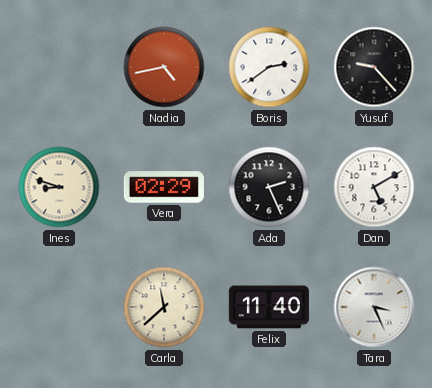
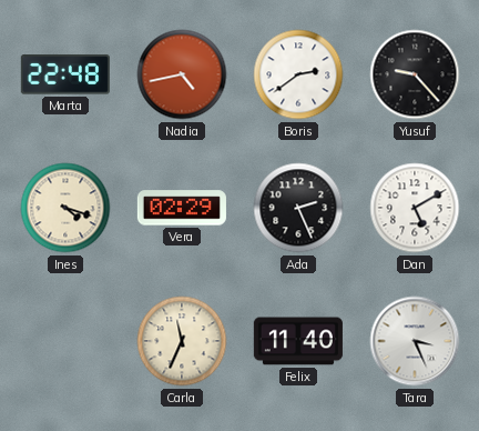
Marta: none -> 22:48 (65, 74)
Ines: 8:48 -> 4:18 (65, 208)
Carla: 11:38 -> 11:34 (182, 341)
